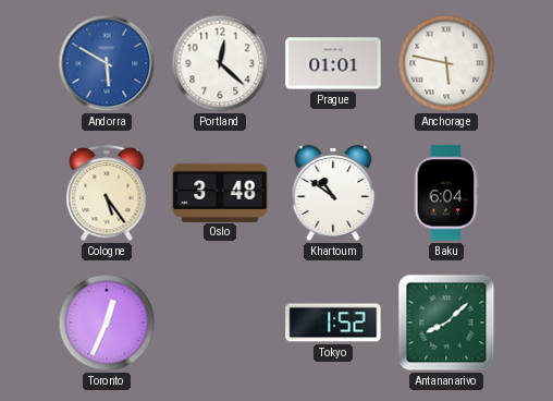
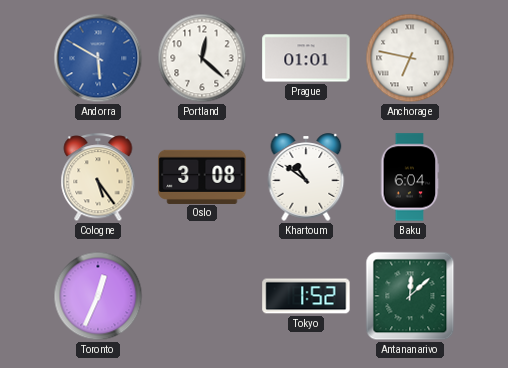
Anchorage: 5:47 -> 6:47 (410, 58)
Oslo: 3:48 -> 3:08 (202, 176)
Antananarivo: 8:08 -> 12:08 (410, 296)
